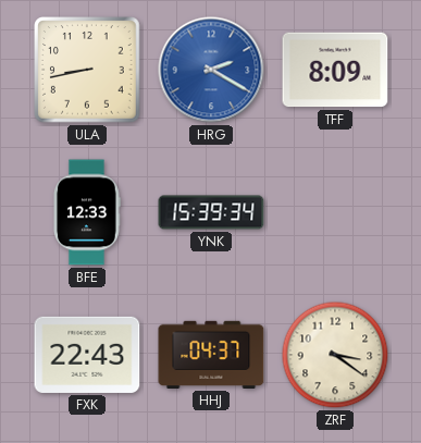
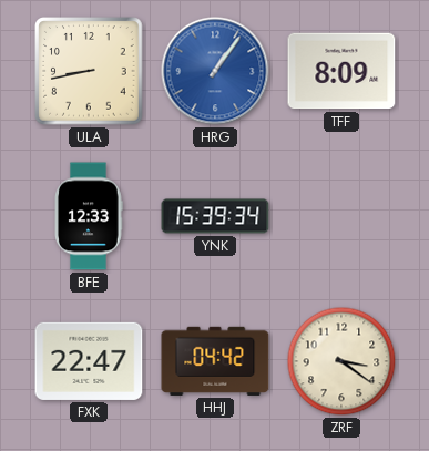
HRG: 2:20 -> 1:06 (215, 71)
FXK: 22:43 -> 22:47 (89, 361)
HHJ: 04:37 -> 04:42 (215, 361)
